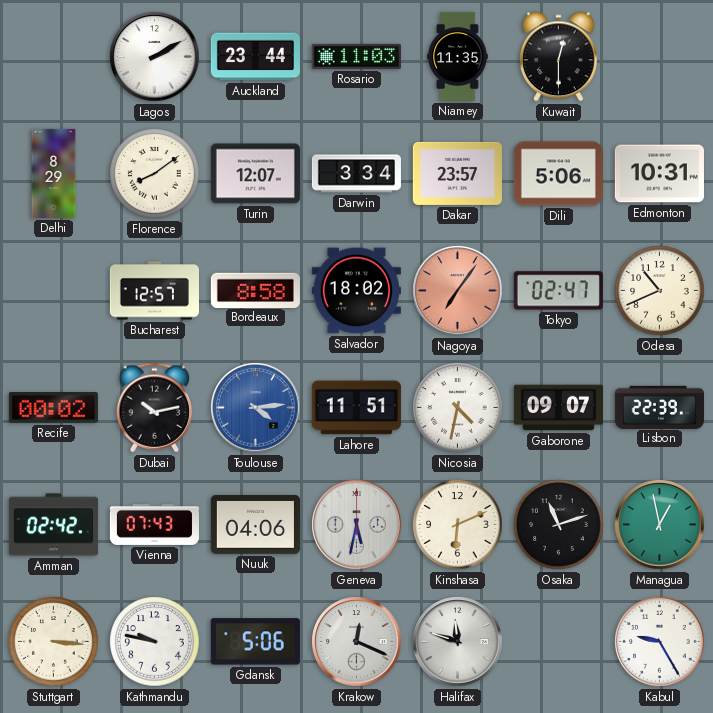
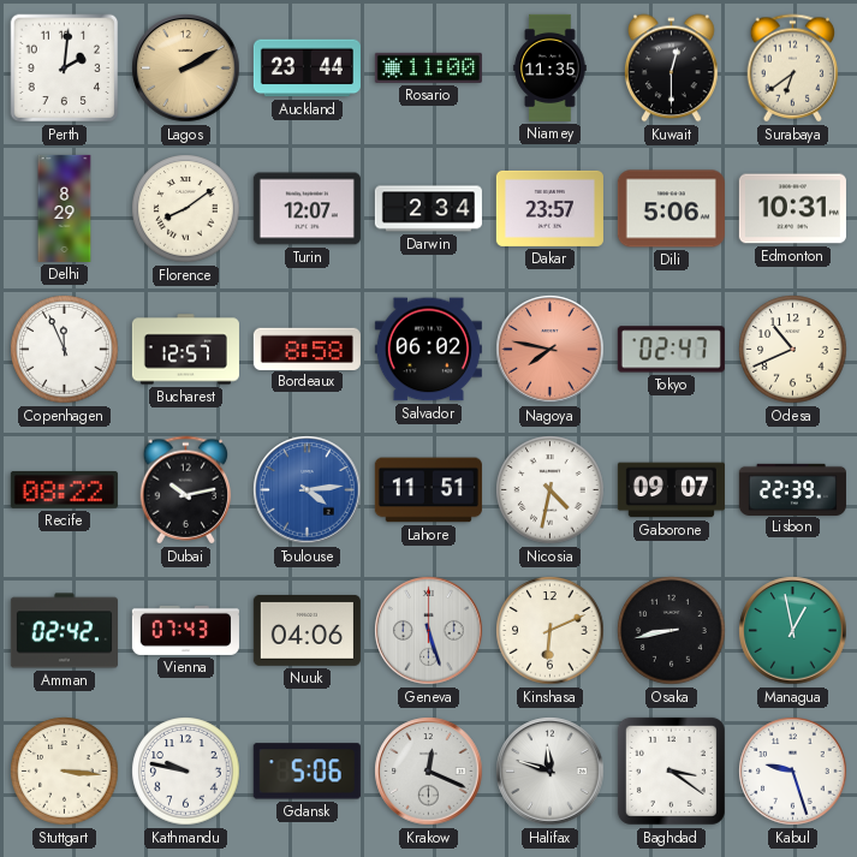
Perth: none -> 2:01 (65, 69)
Lagos dial: white -> champagne (186, 69)
Rosario: 11:03 -> 11:00 (428, 67)
Surabaya: none -> 6:39 (793, 69)
Darwin: 3:34 -> 2:34 (428, 209)
Copenhagen: none -> 11:56 (65, 350)
Salvador: 18:02 -> 06:02 (428, 350)
Nagoya: 7:06 -> 7:47 (550, 350)
Recife: 00:02 -> 08:22 (64, 490)
Geneva: 5:32 -> 5:27 (429, 631)
Osaka: 11:12 -> 8:43 (672, 631)
Baghdad: none -> 3:21 (671, 770)
Kabul: 9:25 -> 9:27 (793, 772)
